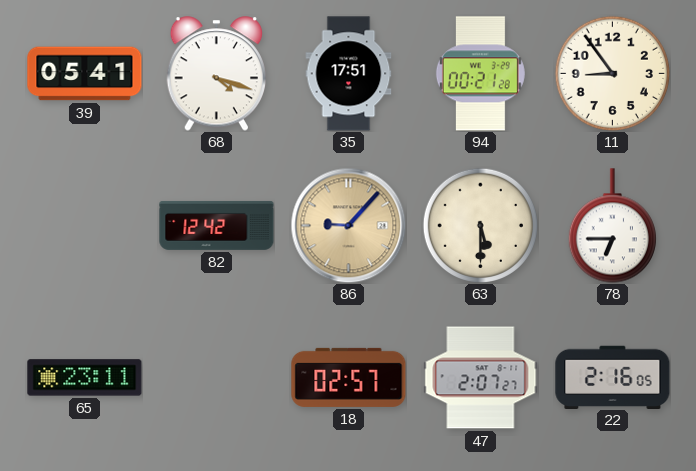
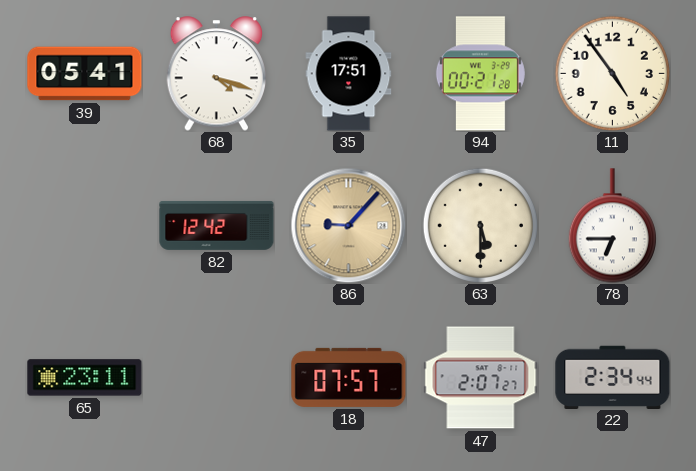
11: 8:54 -> 4:54 (612, 73)
18: 02:57 -> 07:57 (349, 377)
22: 2:16 -> 2:34 (613, 377)
